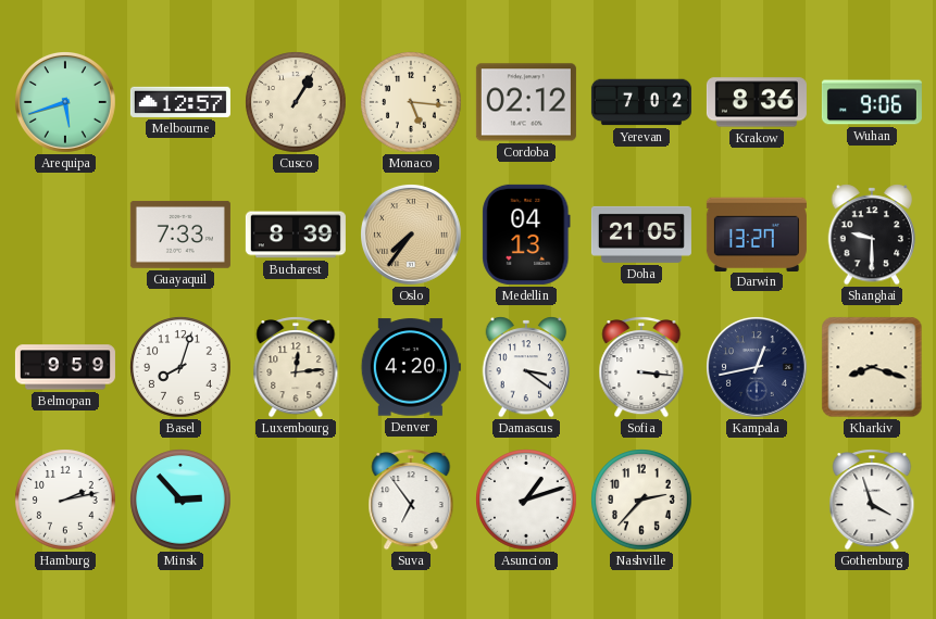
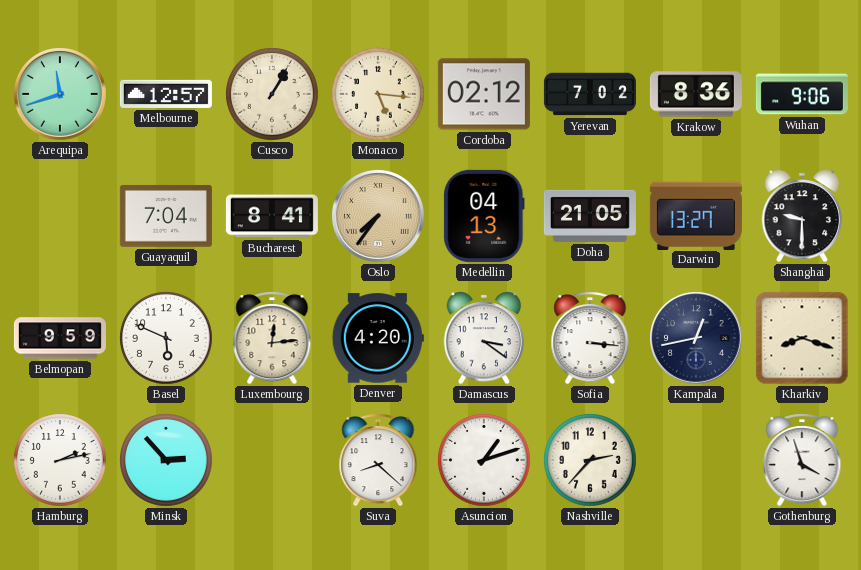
Arequipa: 5:42 -> 11:42 (61, 95)
Guayaquil: 7:33 -> 7:04 (166, 216)
Bucharest: 8:39 -> 8:41 (272, 216)
Basel: 8:03 -> 5:49 (166, 338)
Suva: 6:54 -> 8:22 (378, 460)
